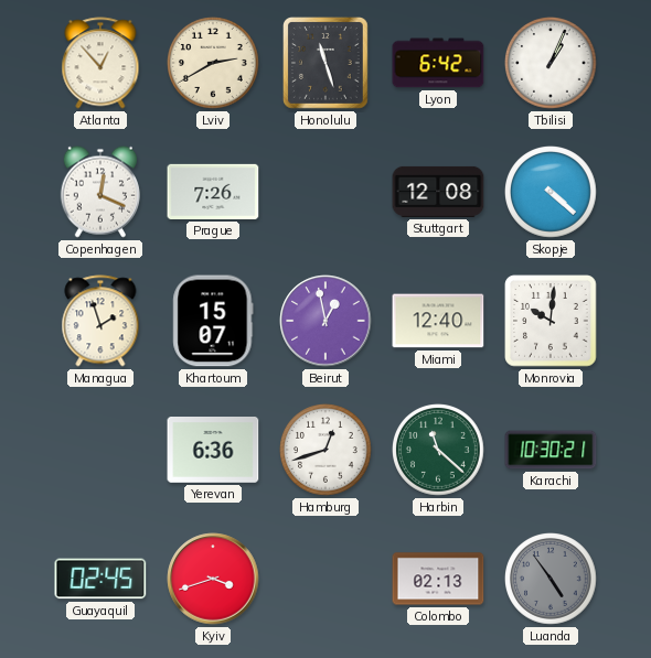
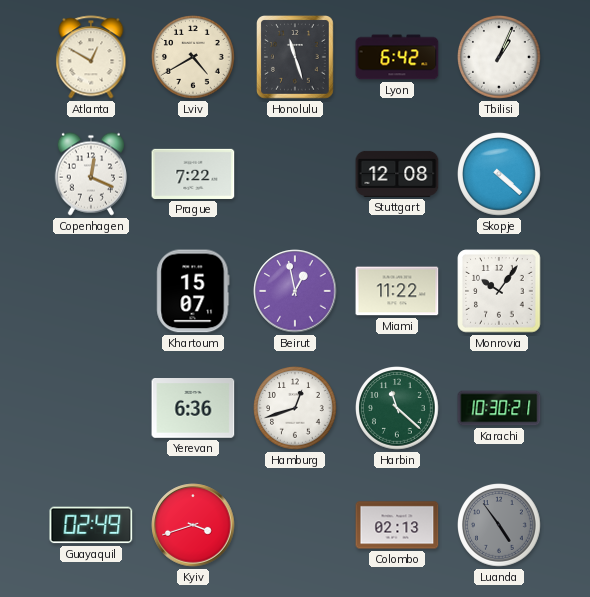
Atlanta: 12:53 -> 12:50 (91, 57)
Lviv: 2:40 -> 4:40 (194, 58)
Prague: 7:26 -> 7:22 (193, 174)
Managua: 1:57 -> none (100, 321)
Miami: 12:40 -> 11:22 (397, 291)
Monrovia: 10:01 -> 10:06 (499, 291)
Guayaquil: 02:45 -> 02:49 (91, 525)
